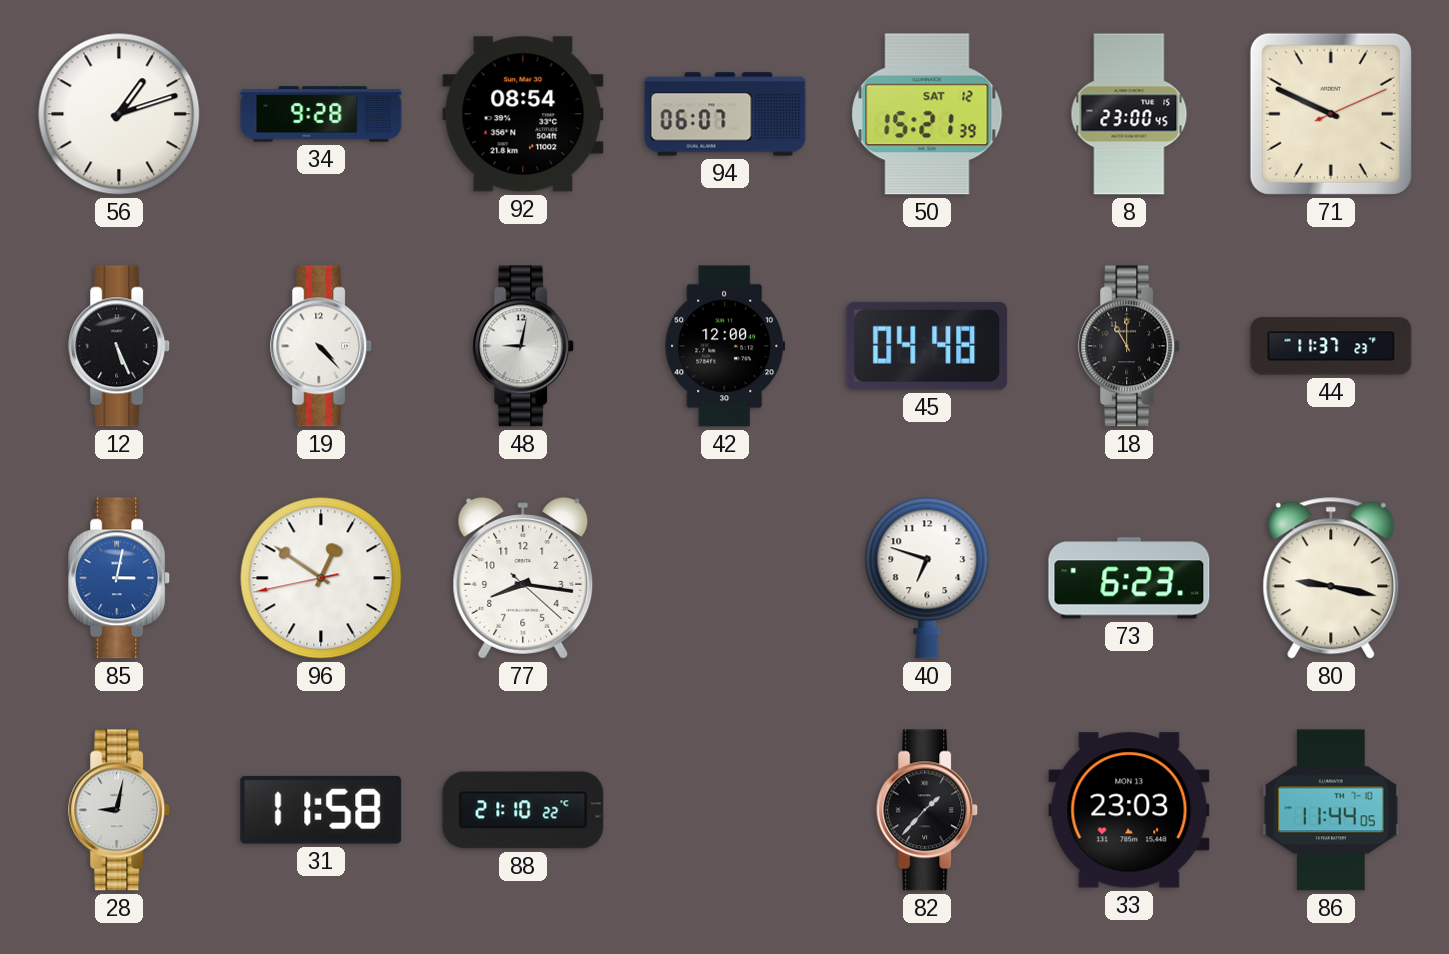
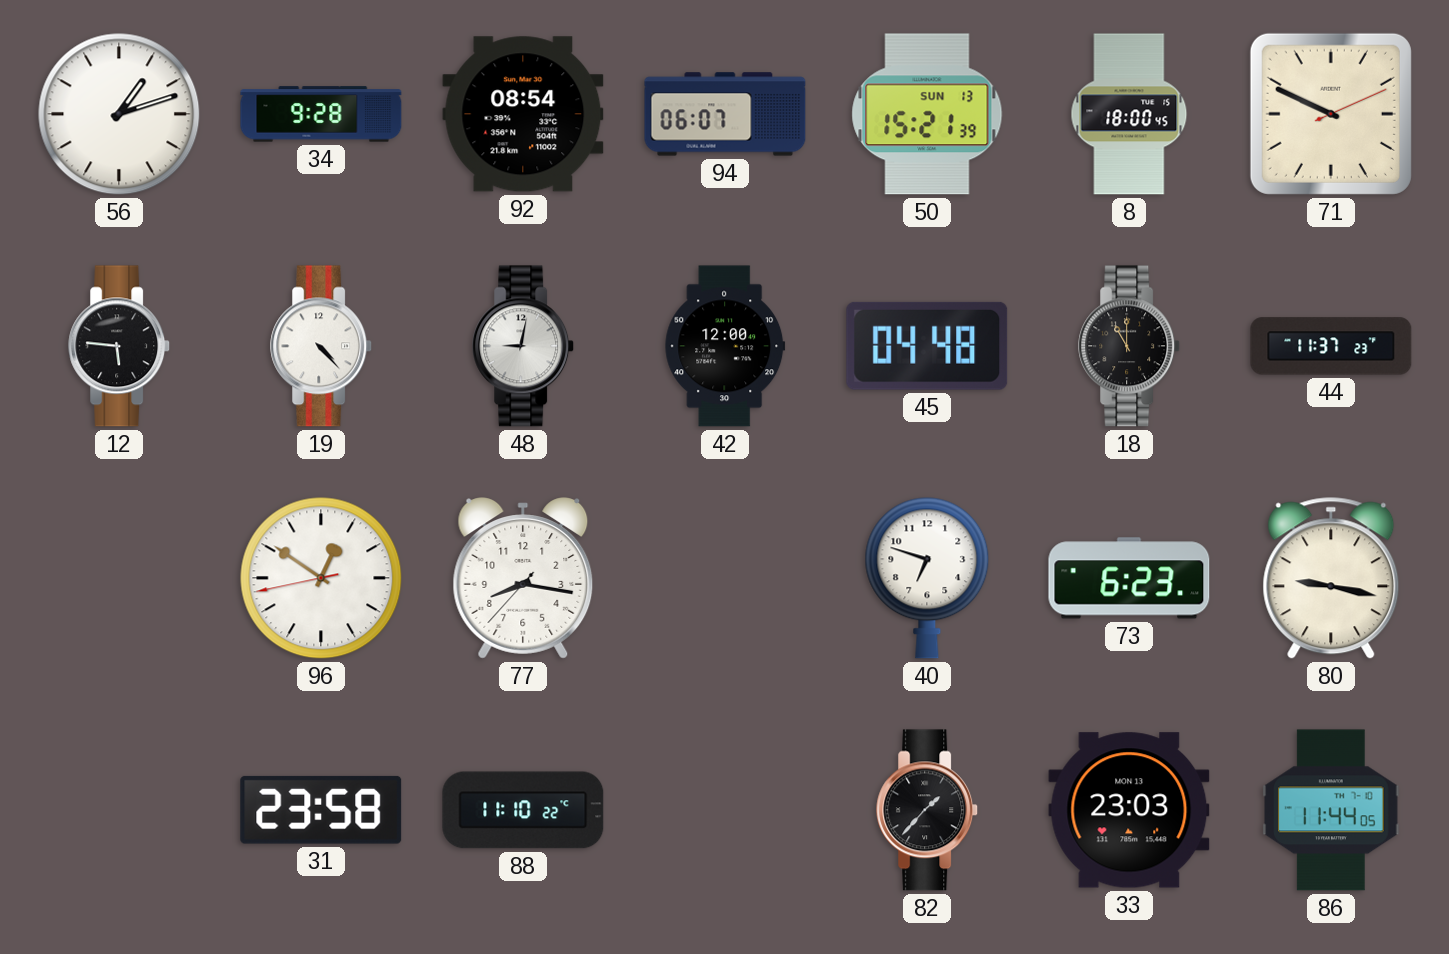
50 date: SAT 12 -> SUN 13 (927, 114)
8: 23:00 -> 18:00 (1129, 114)
12: 5:26 -> 5:46 (120, 346)
85: 3:02 -> none (120, 578)
77: 8:16:22 -> 8:16:37 (523, 578)
28: 9:02 -> none (120, 810)
31: 11:58 -> 23:58 (321, 810)
88: 21:10 -> 11:10 (523, 810)
